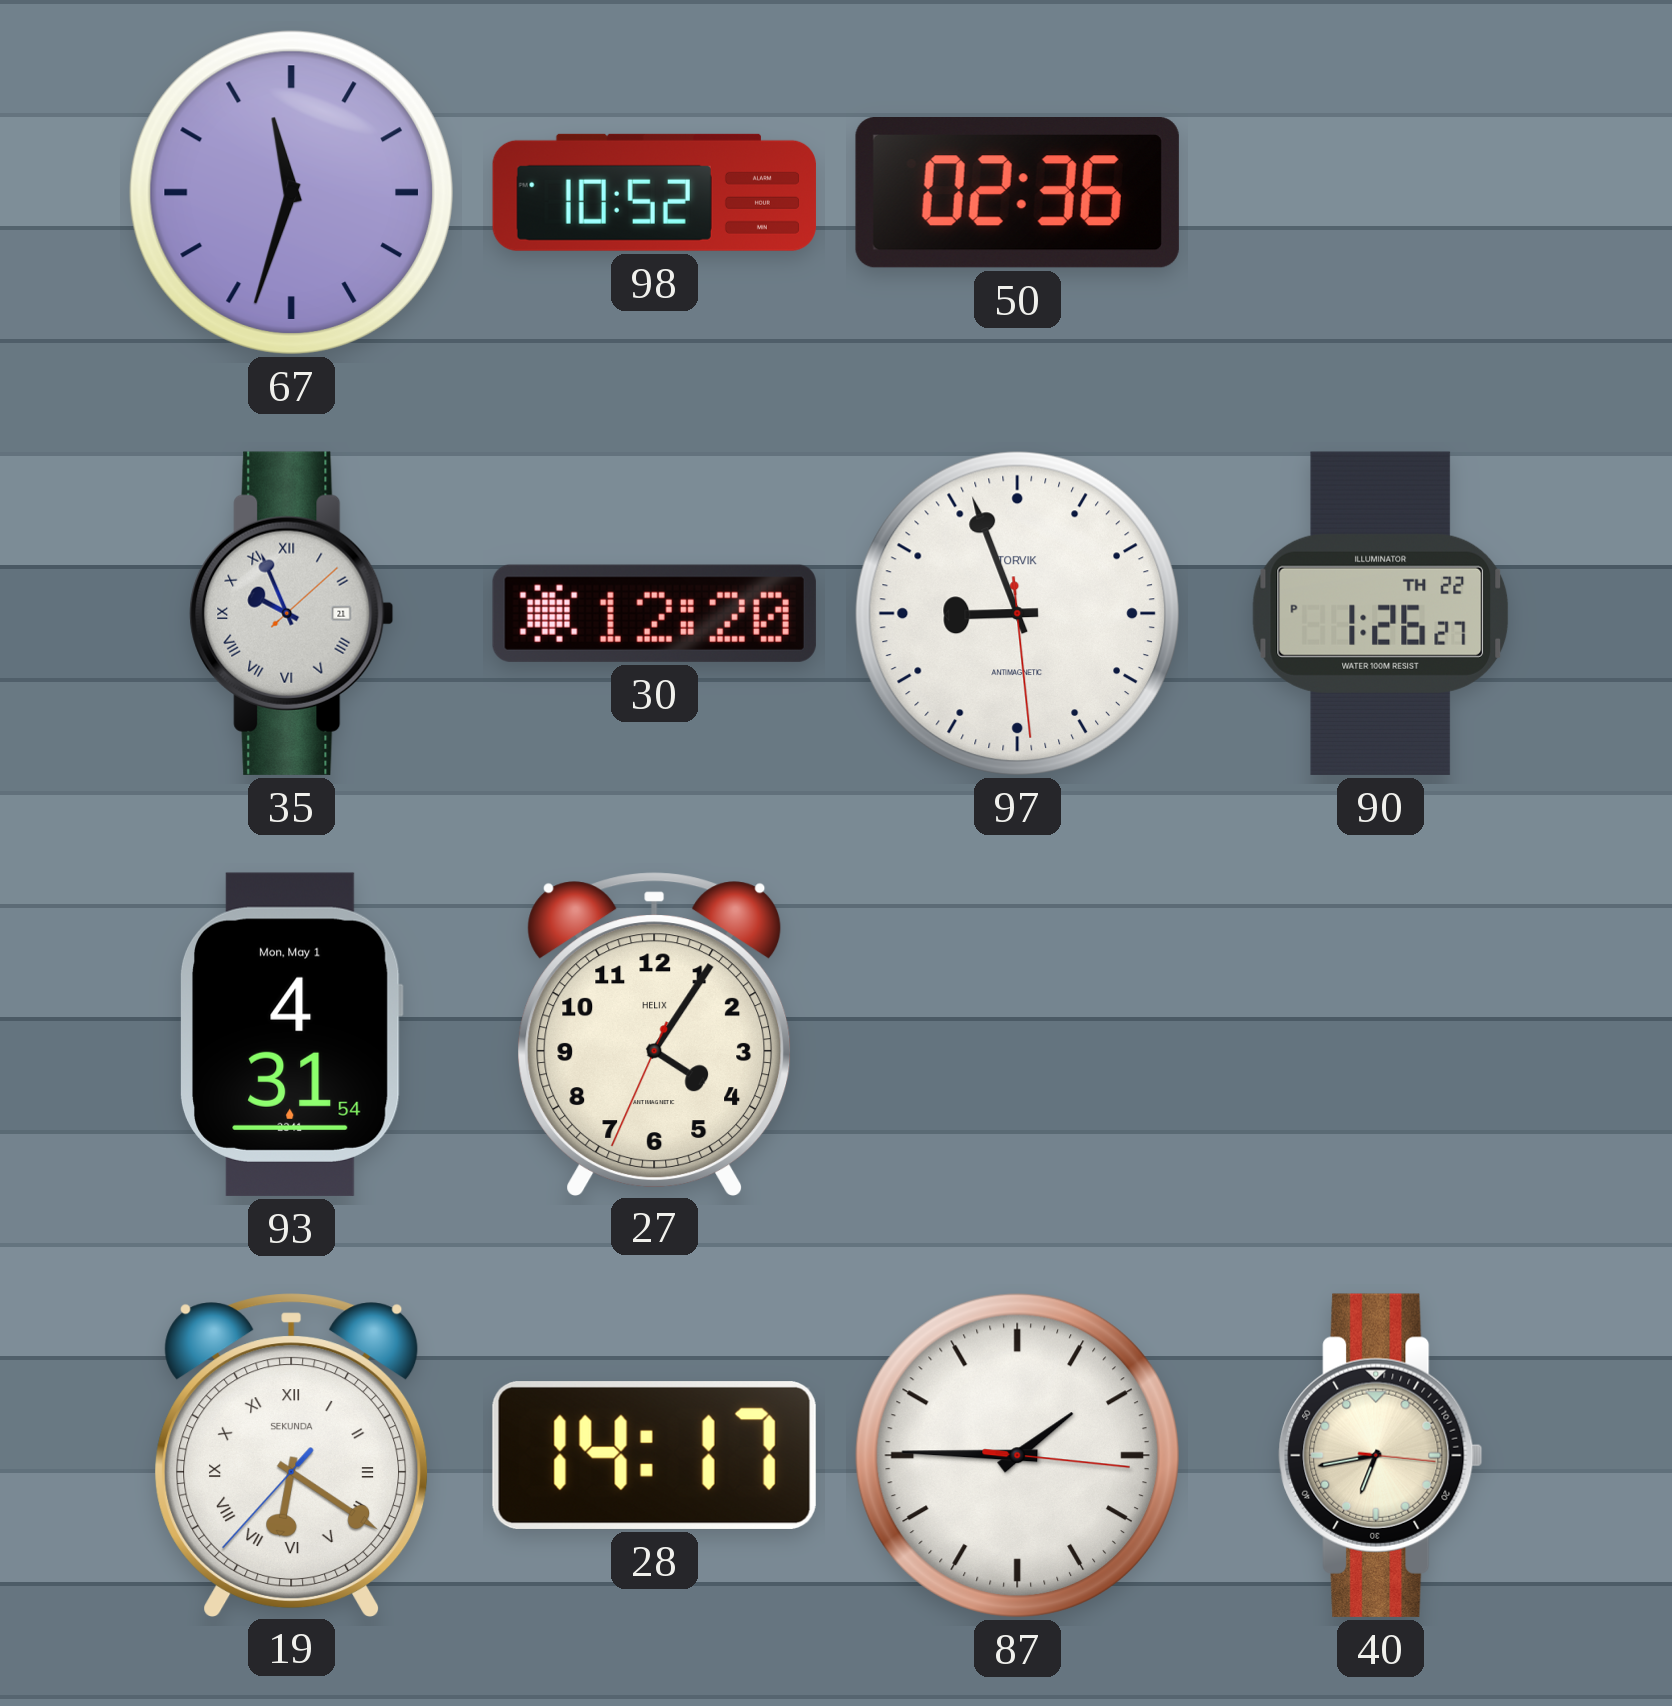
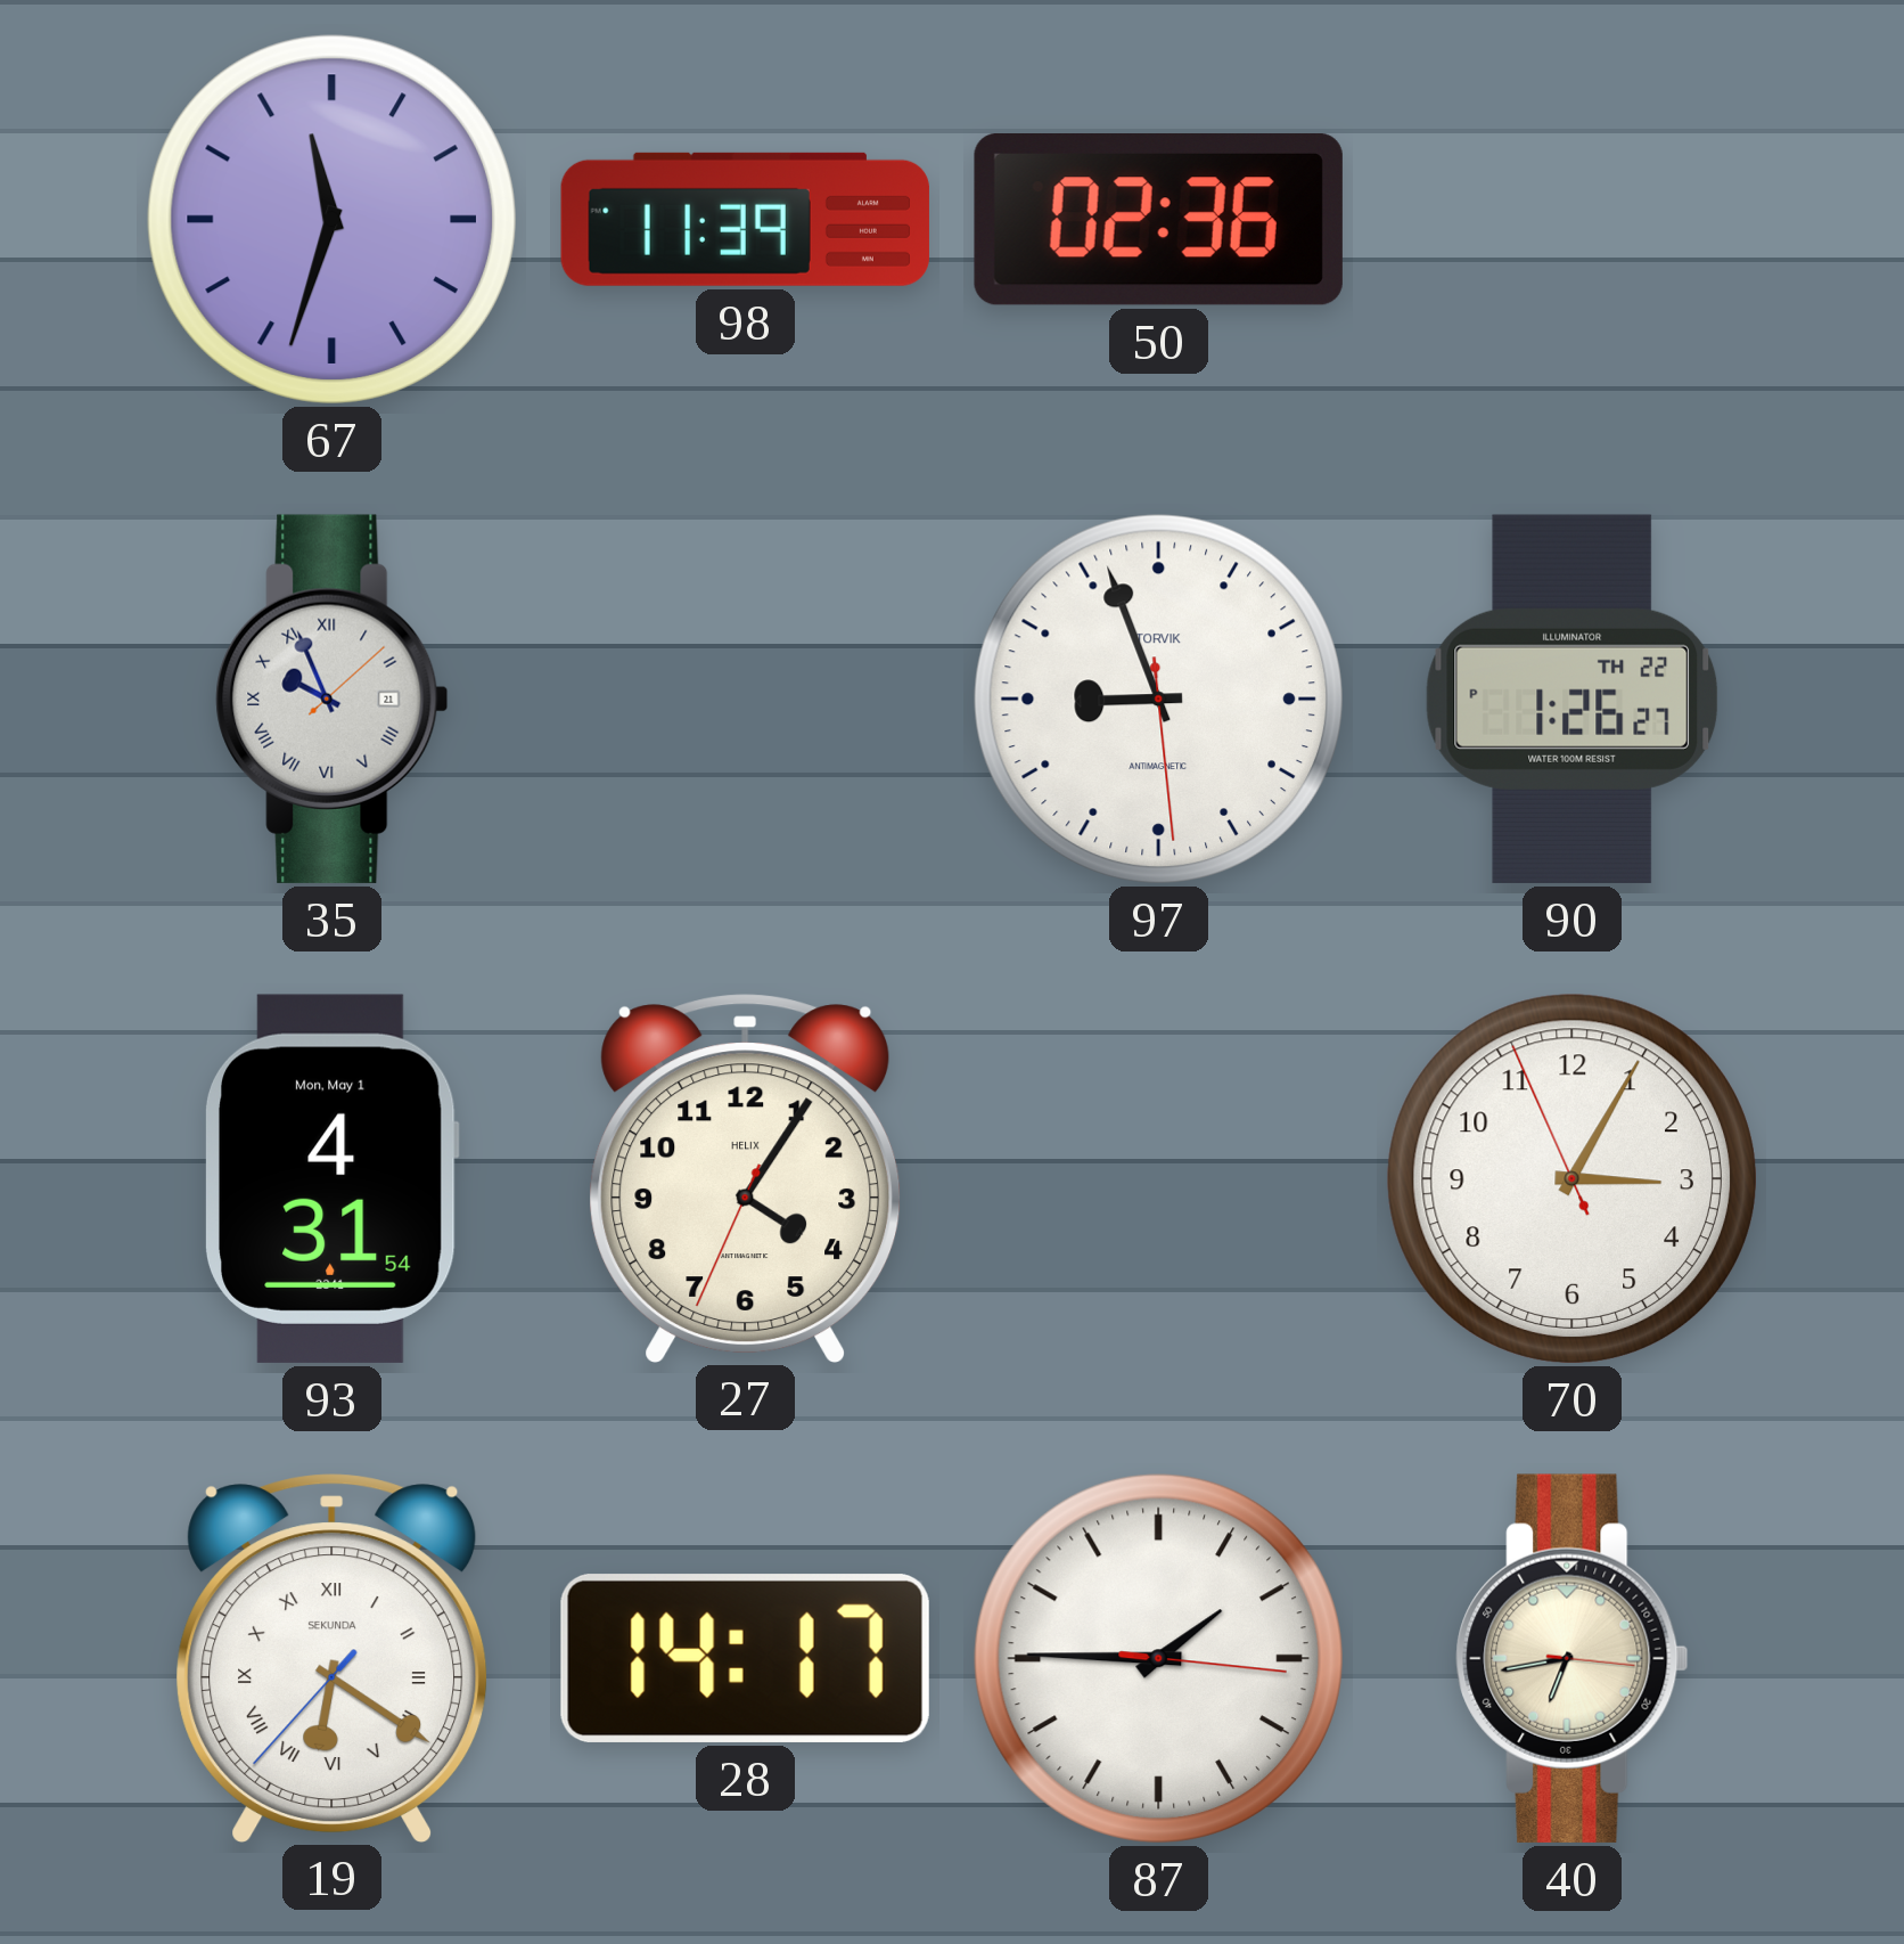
98: 10:52 -> 11:39 (745, 219)
30: 12:20 -> none (654, 613)
70: none -> 3:04 (1571, 1178)
